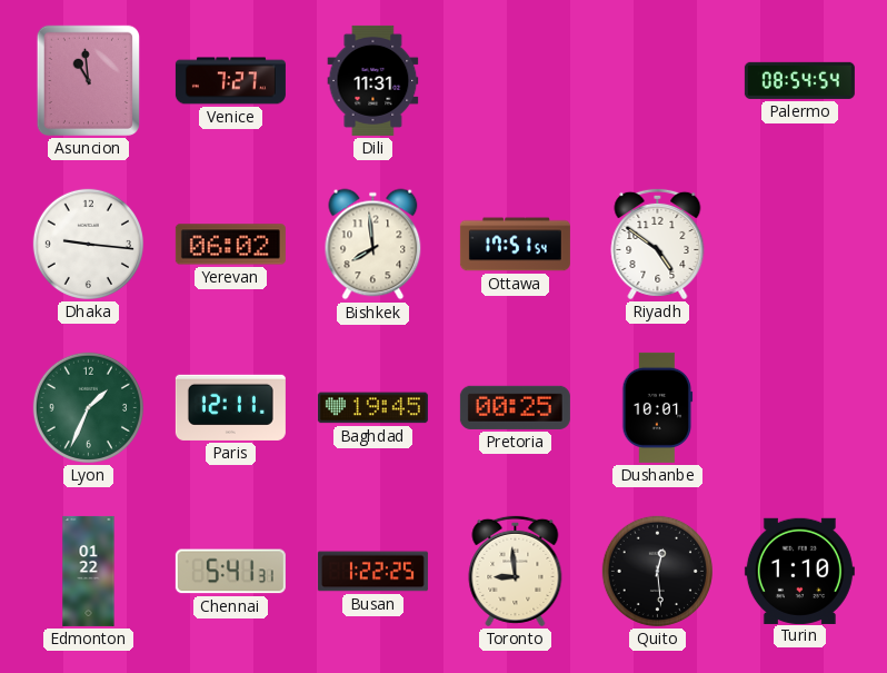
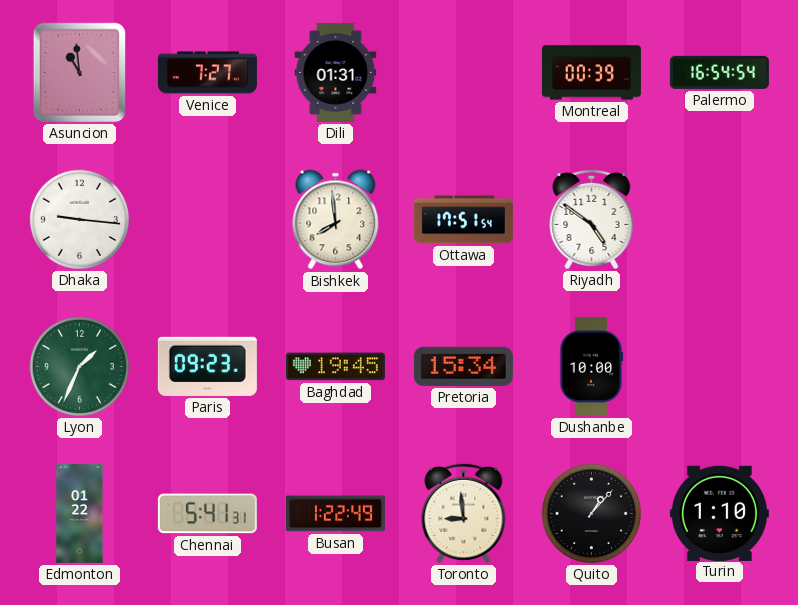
Dili: 11:31 -> 01:31 (336, 72)
Montreal: none -> 00:39 (591, 73)
Palermo: 08:54 -> 16:54 (719, 72)
Yerevan: 06:02 -> none (230, 245)
Paris: 12:11 -> 09:23 (207, 366)
Pretoria: 00:25 -> 15:34 (463, 366)
Dushanbe: 10:01 -> 10:00 (592, 366)
Busan: 1:22:25 -> 1:22:49 (335, 514)
Quito: 12:29 -> 1:07 (591, 513)
